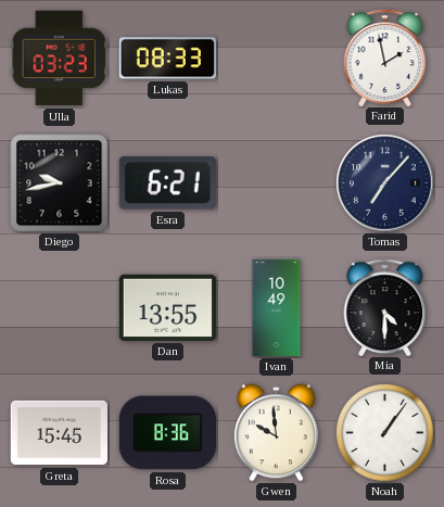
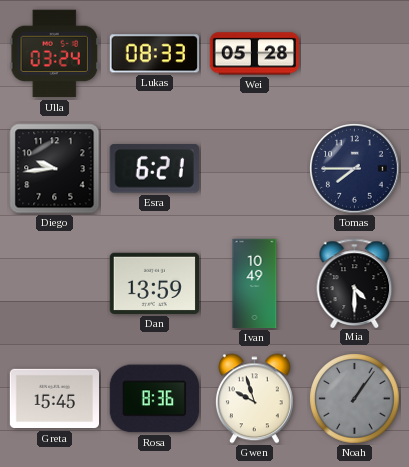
Ulla: 03:23 -> 03:24 (54, 54)
Wei: none -> 05:28 (255, 54)
Farid: 1:58 -> none (385, 58)
Diego: 9:43 -> 9:44 (55, 169)
Tomas: 7:07 -> 7:45 (355, 169)
Dan: 13:55 -> 13:59 (154, 283)
Gwen: 9:59 -> 9:57 (254, 399)
Noah dial: white -> grey (355, 399)
